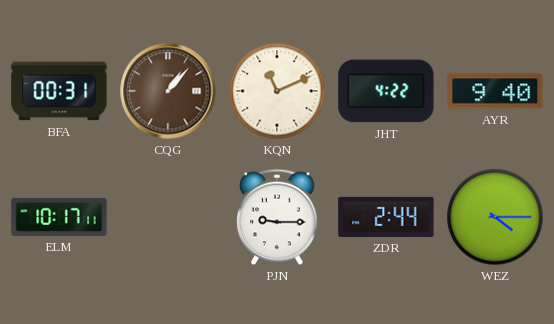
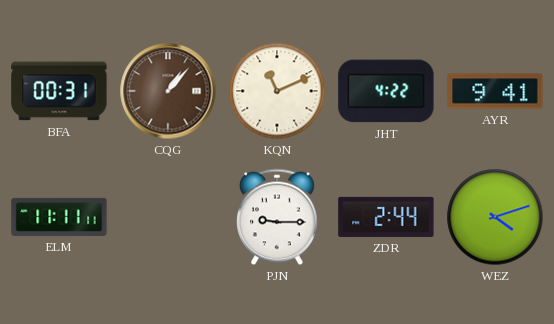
AYR: 9:40 -> 9:41 (495, 91)
ELM: 10:17 -> 11:11 (59, 217)
WEZ: 4:15 -> 4:12 (495, 217)
